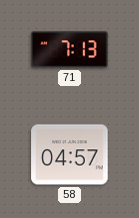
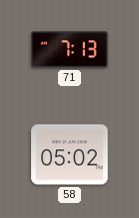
58: 04:57 -> 05:02 (70, 155)
